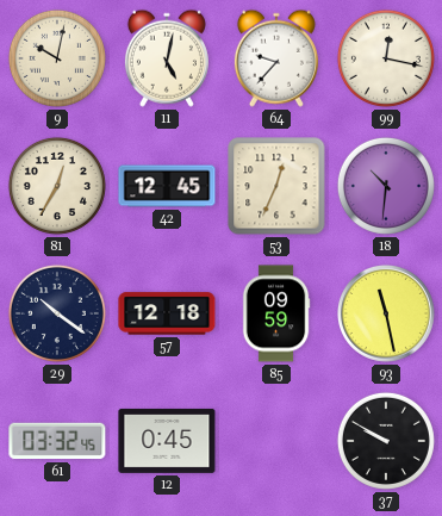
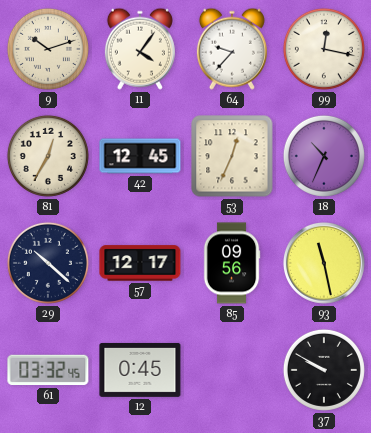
9: 10:02 -> 10:12 (48, 49)
11: 5:02 -> 4:06 (140, 49)
18: 10:31 -> 10:34 (324, 156)
29: 10:21 -> 10:22 (48, 263)
57: 12:18 -> 12:17 (140, 263)
85: 09:59 -> 09:56 (232, 263)
